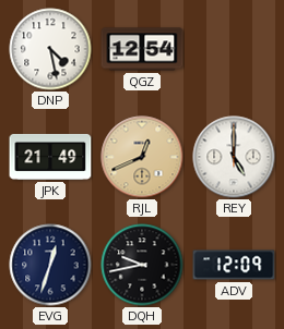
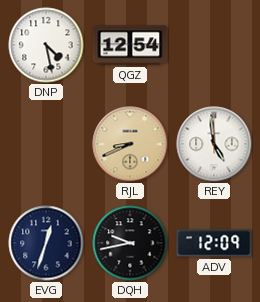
JPK: 21:49 -> none (50, 157)
RJL: 12:41 -> 8:41 (130, 144)
REY: 5:00 -> 4:59 (214, 144)
